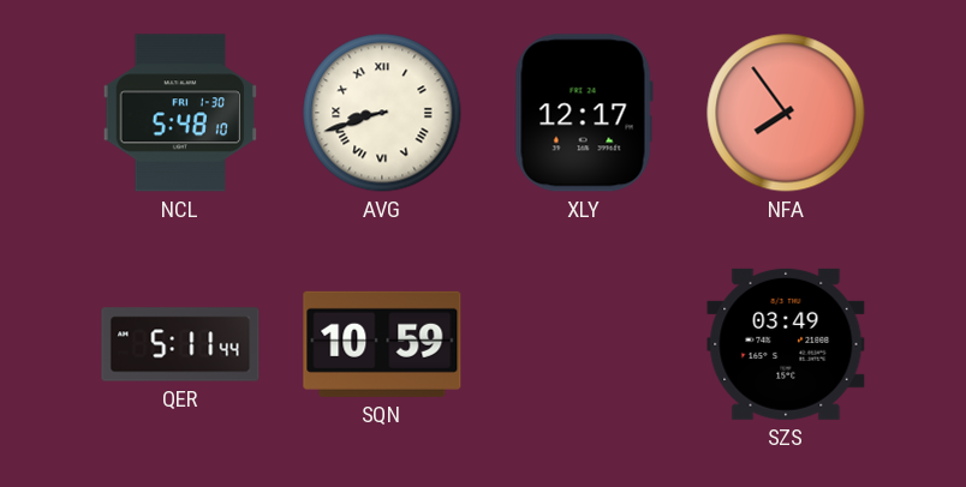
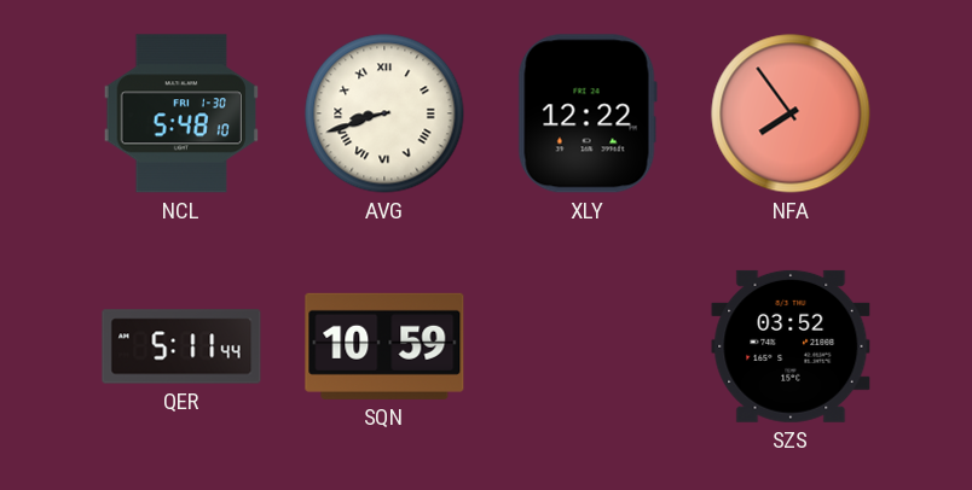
XLY: 12:17 -> 12:22 (588, 113)
SZS: 03:49 -> 03:52 (791, 346)
